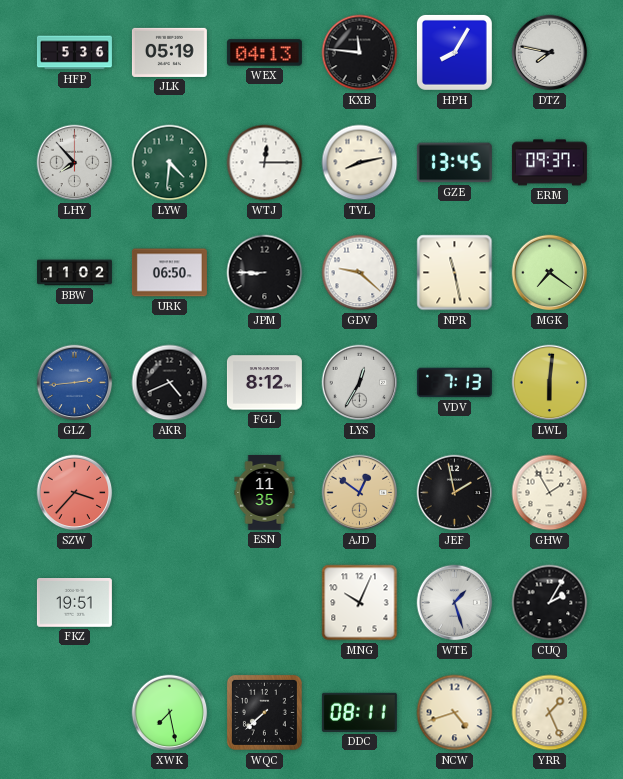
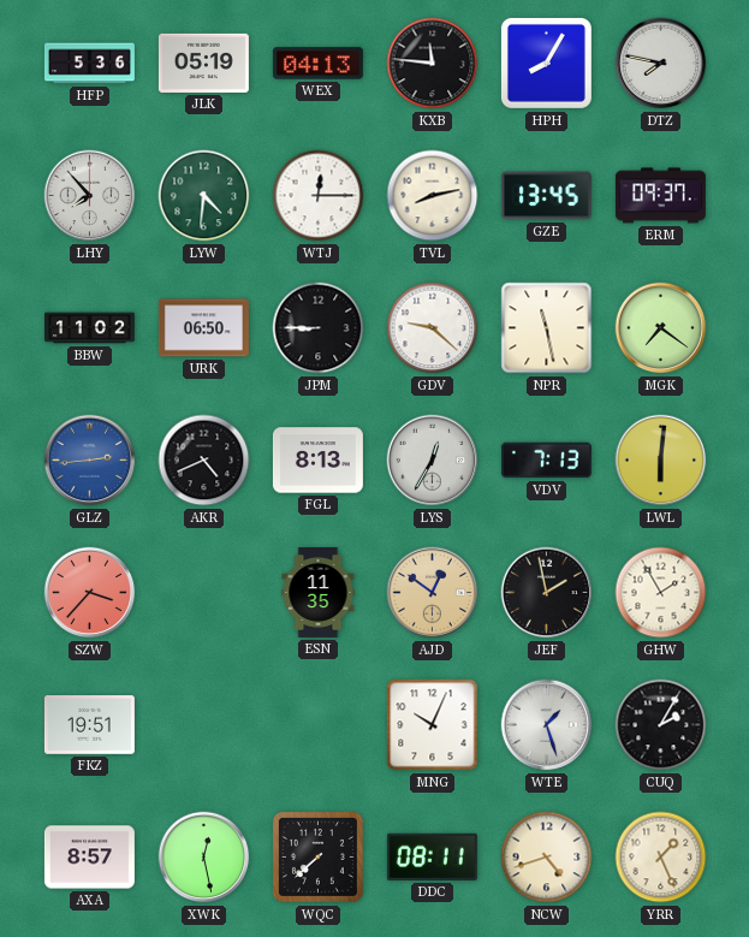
FGL: 8:12 -> 8:13 (317, 461)
AXA: none -> 8:57 (89, 858)
XWK: 7:28 -> 12:28 (204, 858)
